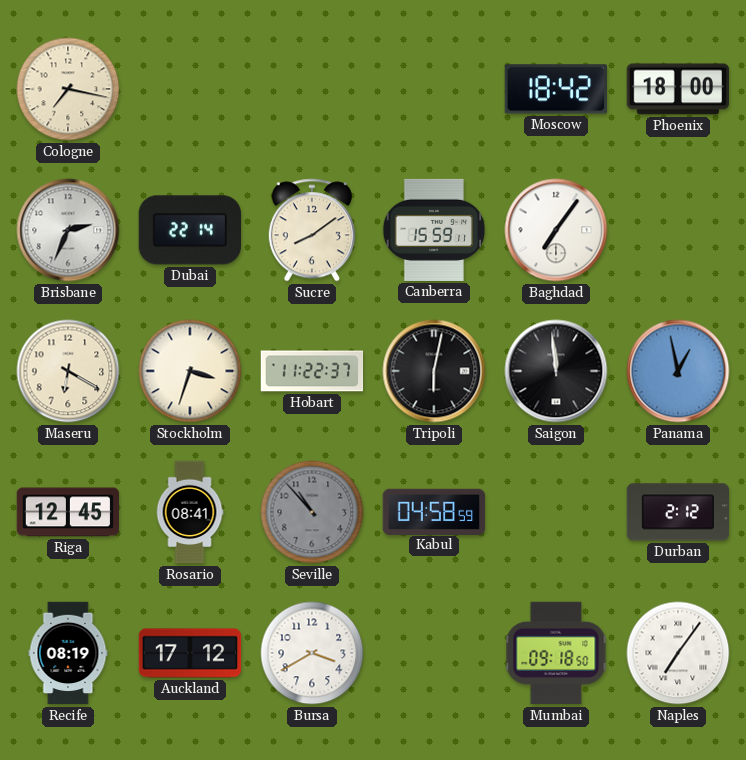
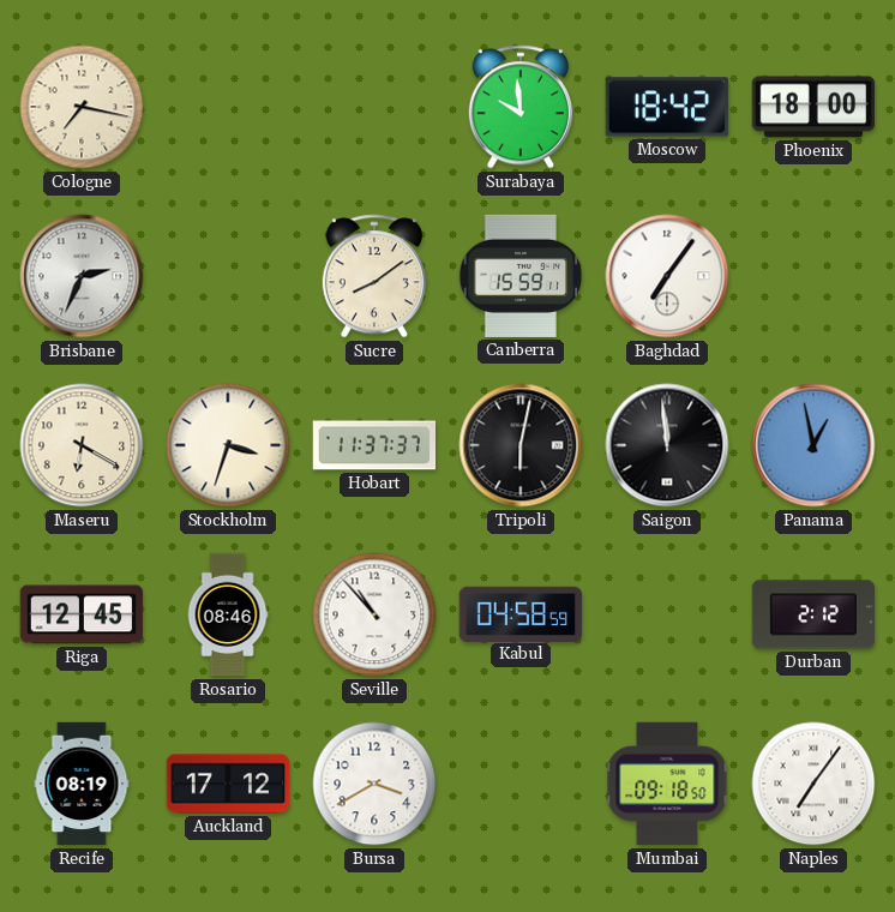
Surabaya: none -> 9:59 (521, 107)
Dubai: 22:14 -> none (189, 230)
Hobart: 11:22 -> 11:37 (374, 445)
Rosario: 08:41 -> 08:46 (228, 614)
Seville dial: grey -> white (374, 614)
